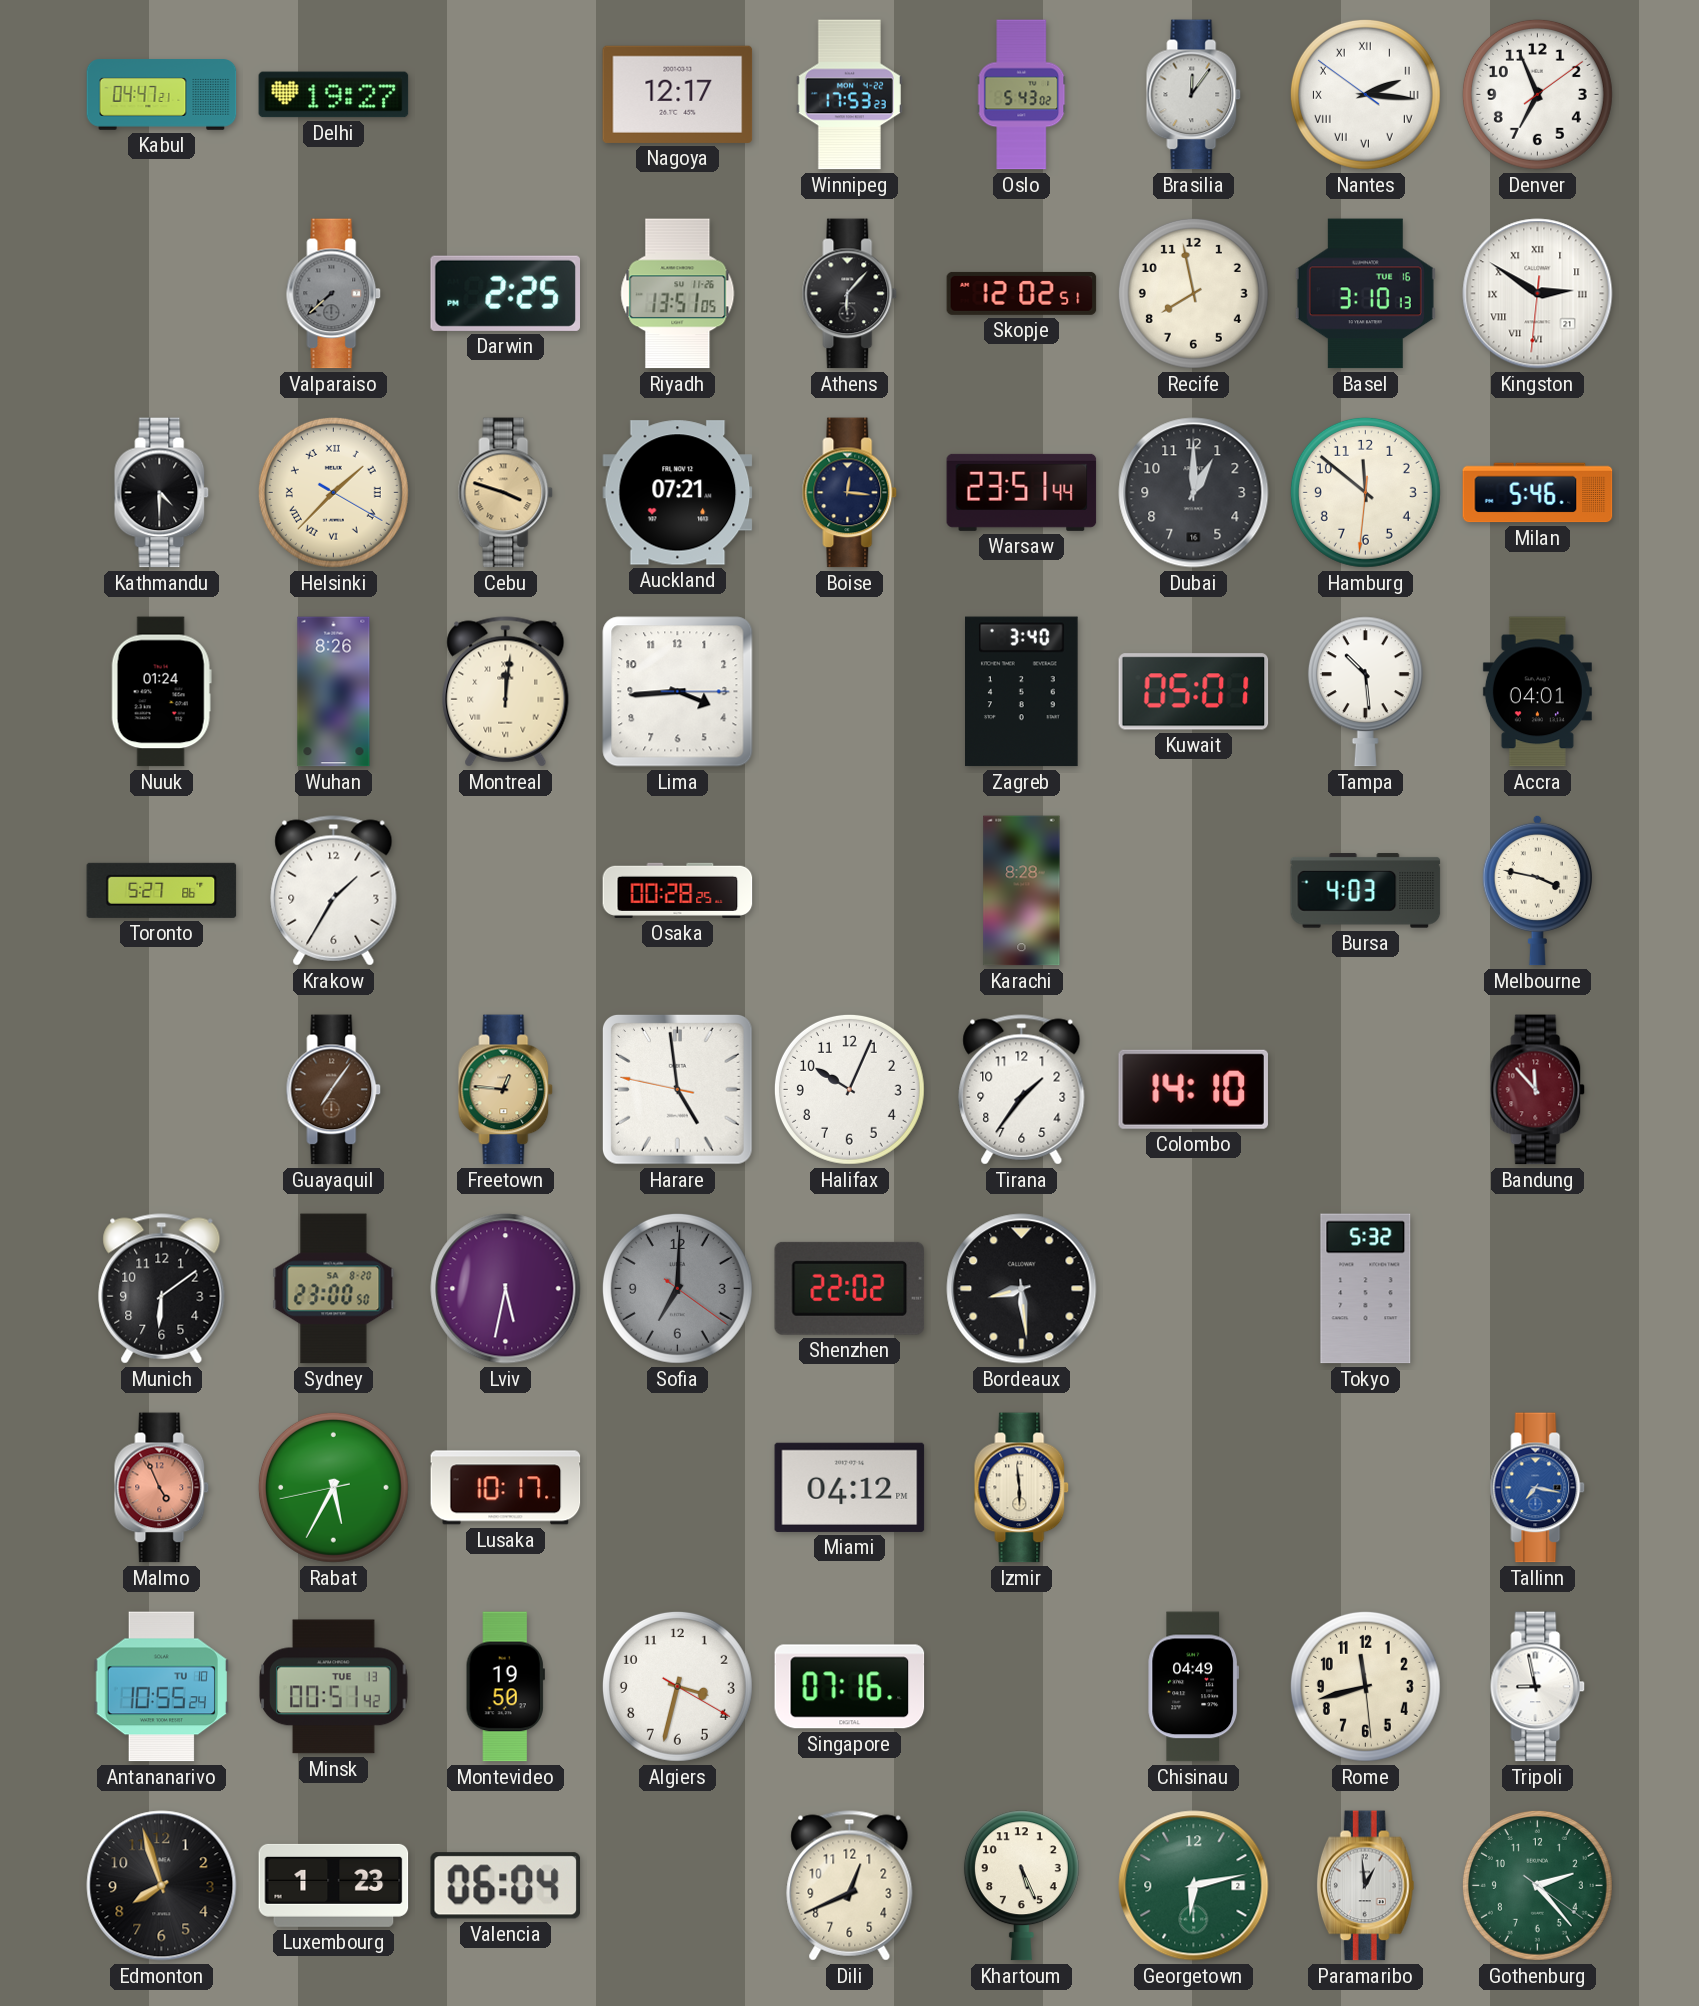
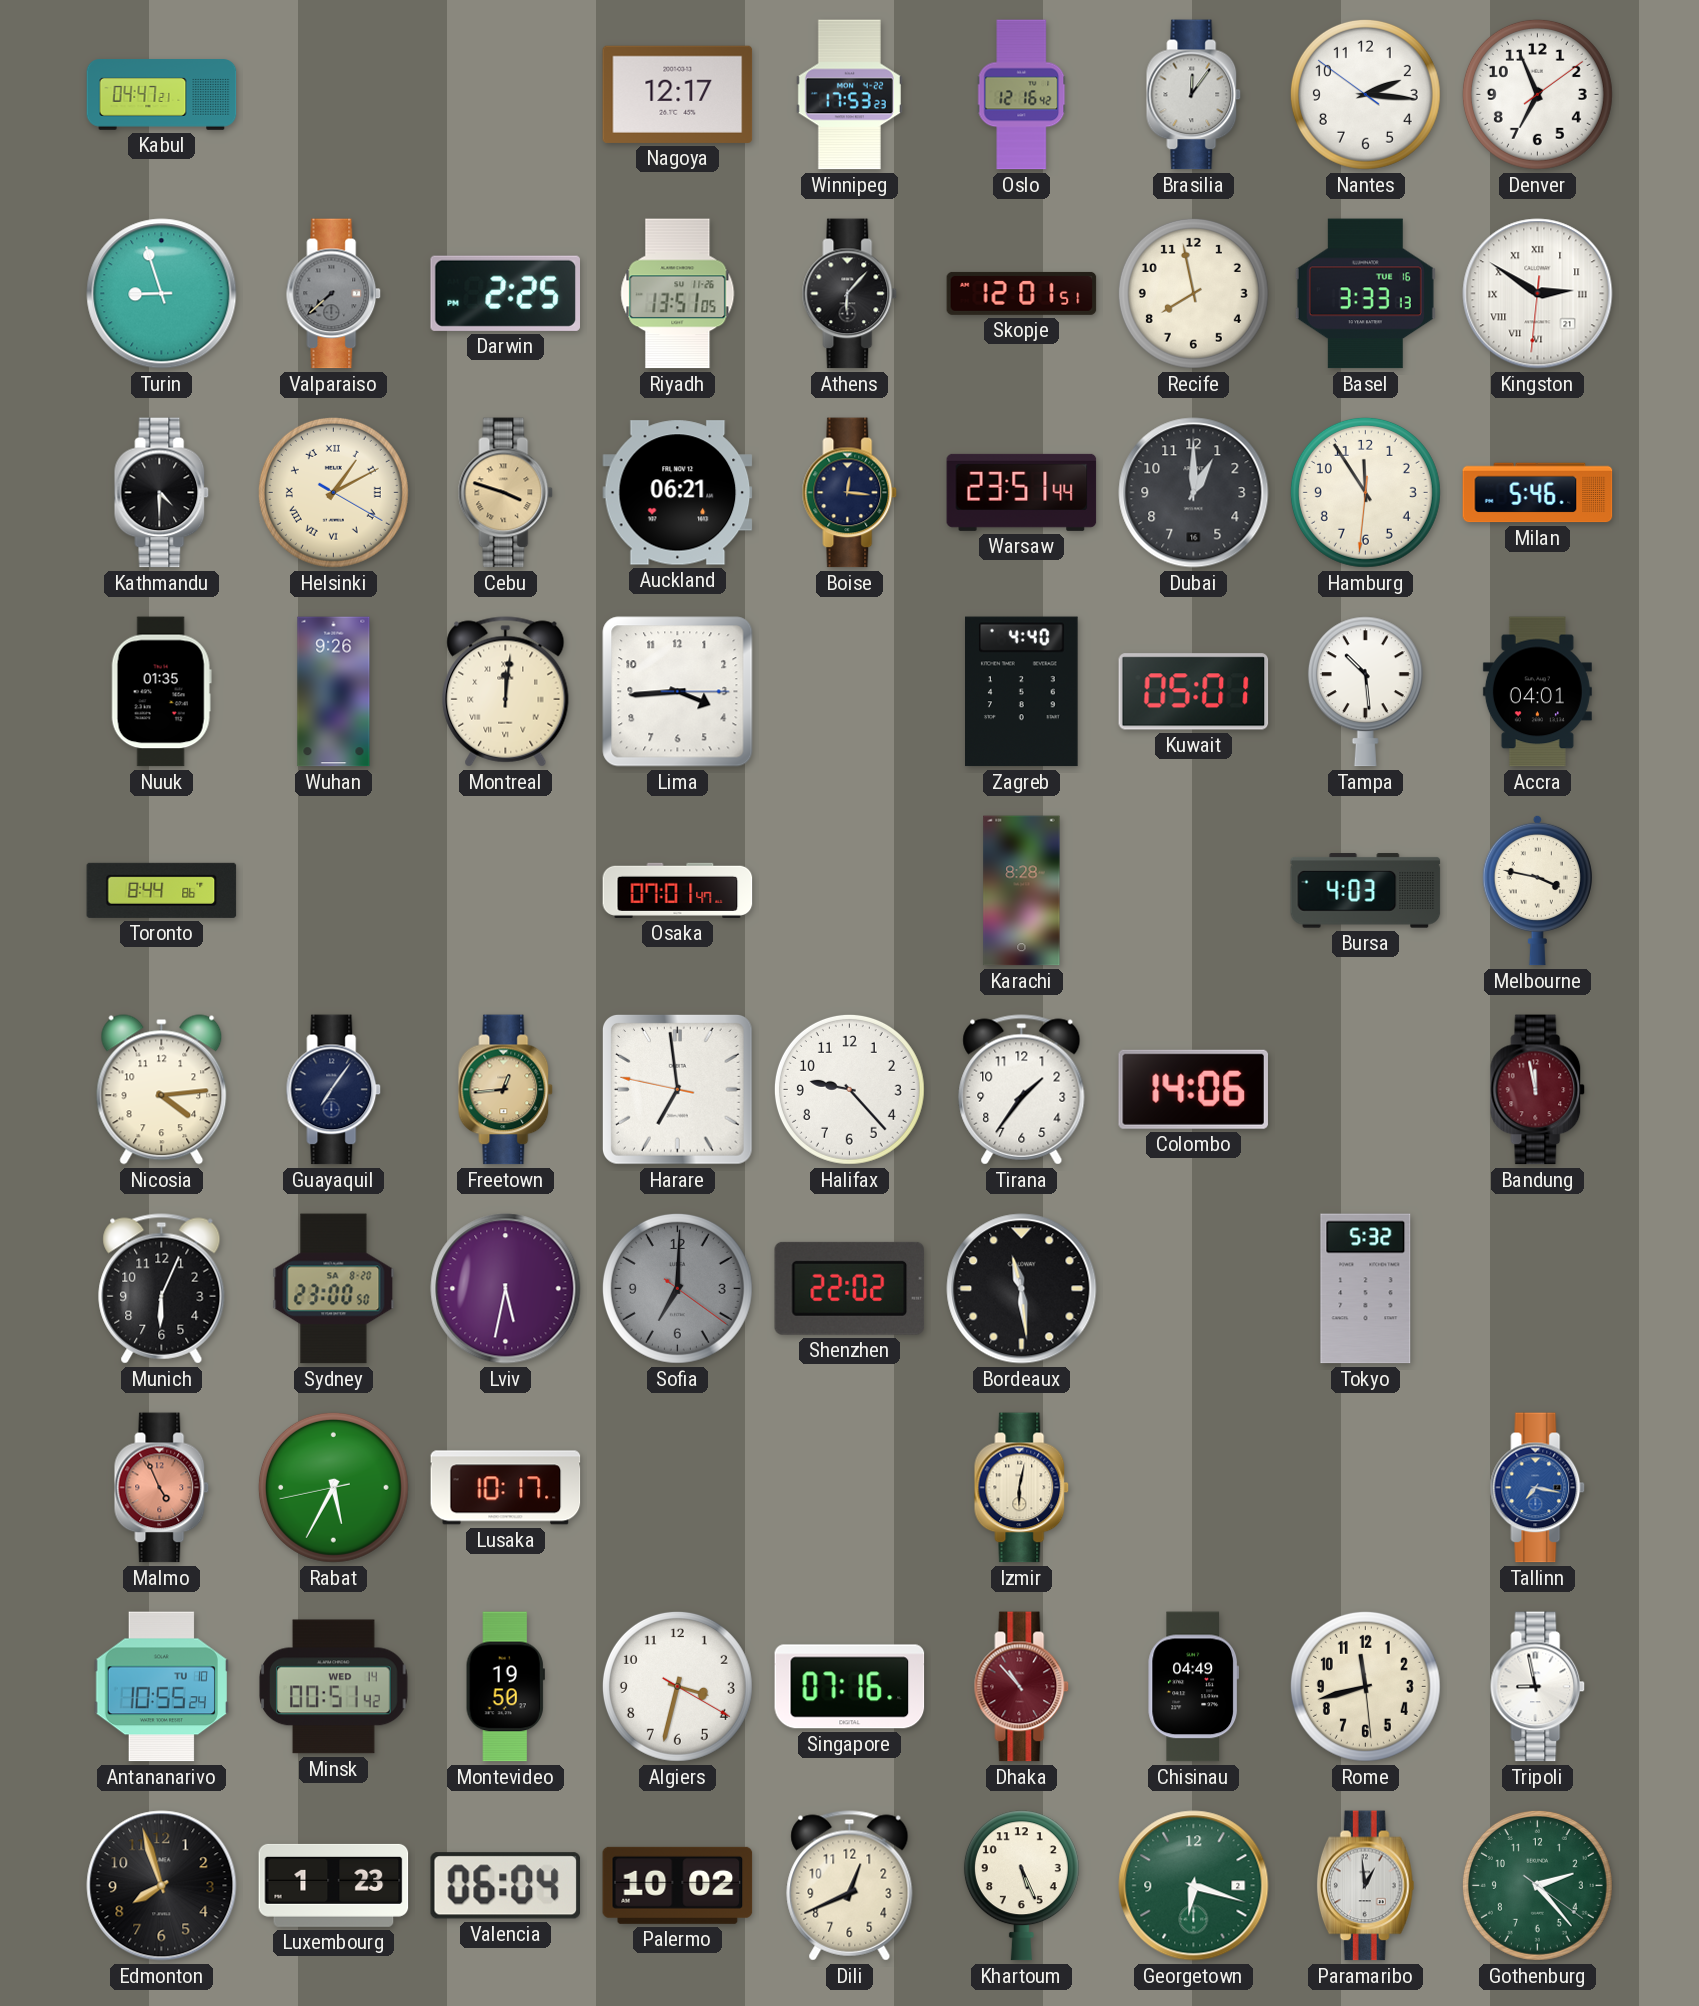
Delhi: 19:27 -> none (334, 95)
Oslo: 5:43 -> 12:16 (1022, 95)
Nantes numerals: Roman -> Arabic (1365, 94)
Turin: none -> 8:57 (162, 294)
Skopje: 12:02 -> 12:01 (1022, 293)
Basel: 3:10 -> 3:33 (1365, 294)
Helsinki: 1:37 -> 1:10 (333, 492)
Auckland: 07:21 -> 06:21 (678, 493)
Hamburg: 11:51 -> 11:54 (1365, 492)
Nuuk: 01:24 -> 01:35 (161, 692)
Wuhan: 8:26 -> 9:26 (334, 692)
Zagreb: 3:40 -> 4:40 (1022, 692)
Toronto: 5:27 -> 8:44 (162, 890)
Krakow: 1:35 -> none (334, 891)
Osaka: 00:28 -> 07:01 (678, 890)
Nicosia: none -> 4:14 (162, 1090)
Guayaquil dial: brown -> navy (334, 1090)
Freetown: 12:46 -> 12:44 (506, 1090)
Harare: 4:58 -> 6:58 (678, 1090)
Halifax: 10:04 -> 9:23 (849, 1089)
Colombo: 14:10 -> 14:06 (1193, 1089)
Bandung: 11:53 -> 11:58 (1538, 1090)
Munich: 6:09 -> 6:04 (162, 1289)
Bordeaux: 8:29 -> 11:29 (1022, 1289)
Miami: 04:12 -> none (850, 1487)
Izmir: 5:59 -> 6:02 (1022, 1488)
Minsk date: TUE 13 -> WED 14 (334, 1687)
Dhaka: none -> 10:53 (1022, 1687)
Palermo: none -> 10:02 (678, 1885)
Georgetown: 6:13 -> 6:18 (1194, 1886)
